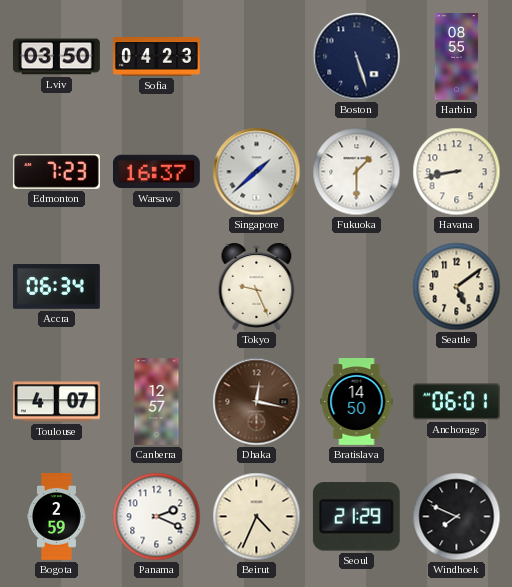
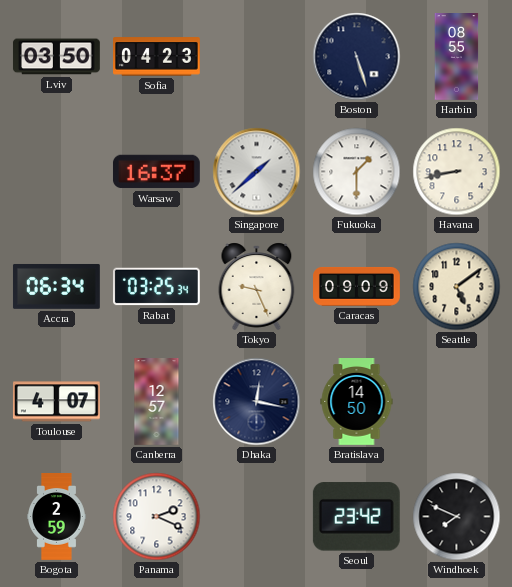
Edmonton: 7:23 -> none (56, 172)
Rabat: none -> 03:25 (156, 287)
Caracas: none -> 09:09 (357, 287)
Dhaka dial: brown -> navy (257, 402)
Anchorage: 06:01 -> none (456, 402)
Beirut: 4:34 -> none (257, 517)
Seoul: 21:29 -> 23:42 (356, 517)
